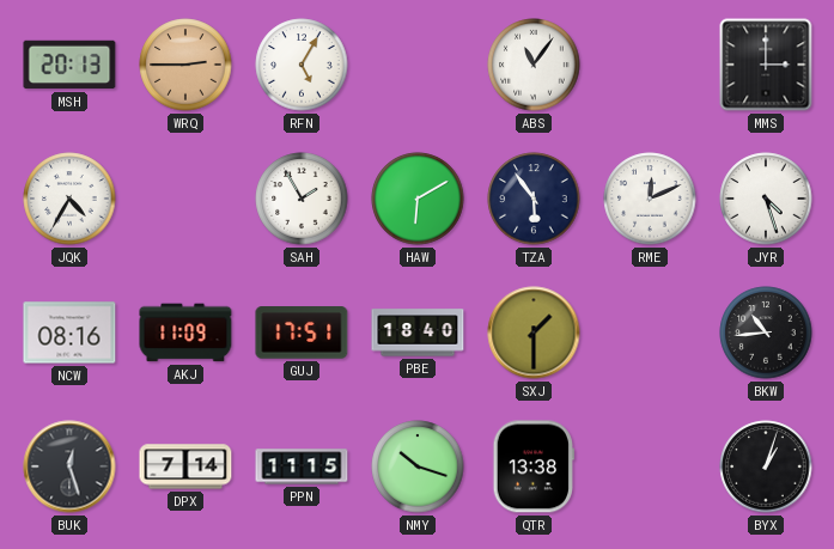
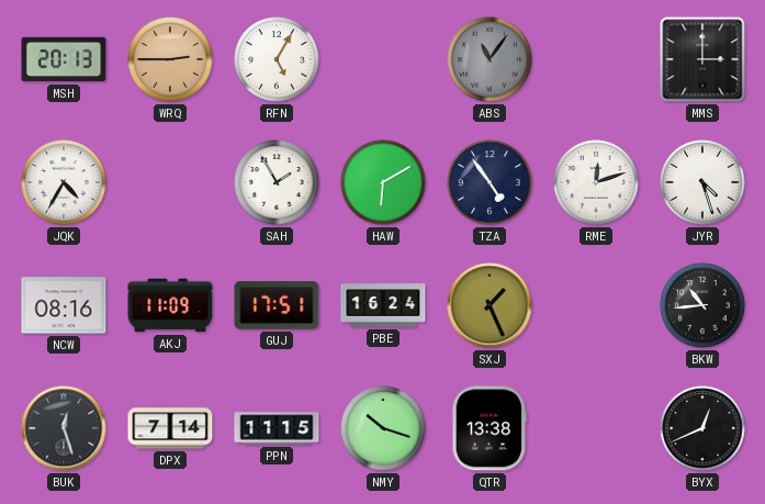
ABS dial: white -> grey (490, 59)
TZA: 5:54 -> 4:54 (490, 182)
RME: 12:11 -> 12:12 (596, 182)
PBE: 18:40 -> 16:24 (383, 305)
SXJ: 1:30 -> 1:26 (490, 305)
BYX: 1:03 -> 12:41 (702, 428)
